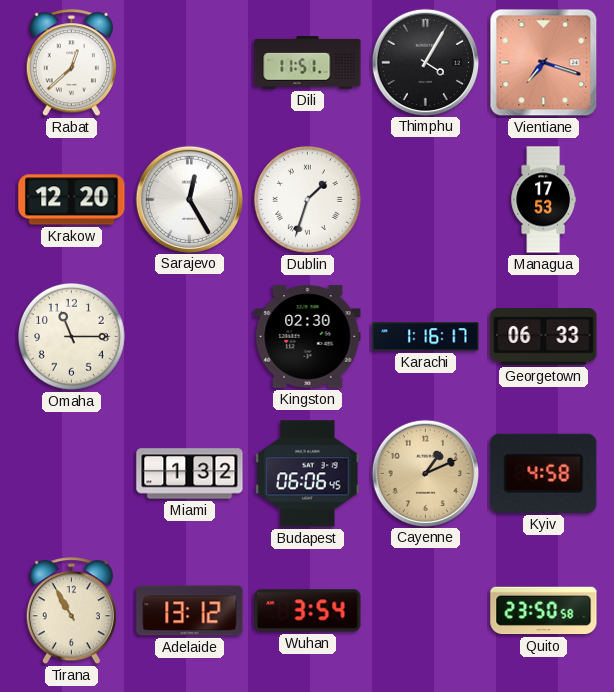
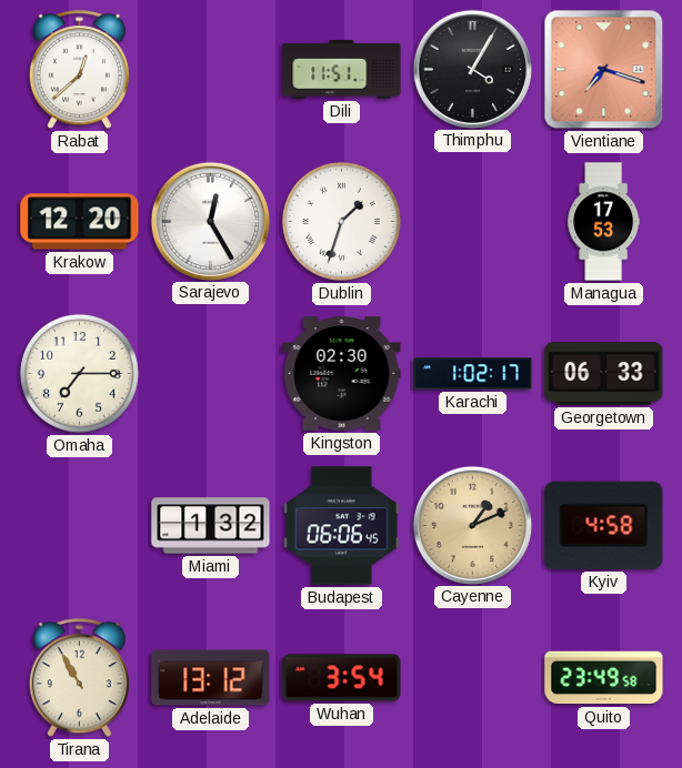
Omaha: 11:15 -> 7:15 (79, 373)
Karachi: 1:16 -> 1:02 (473, 374)
Quito: 23:50 -> 23:49 (604, 678)
